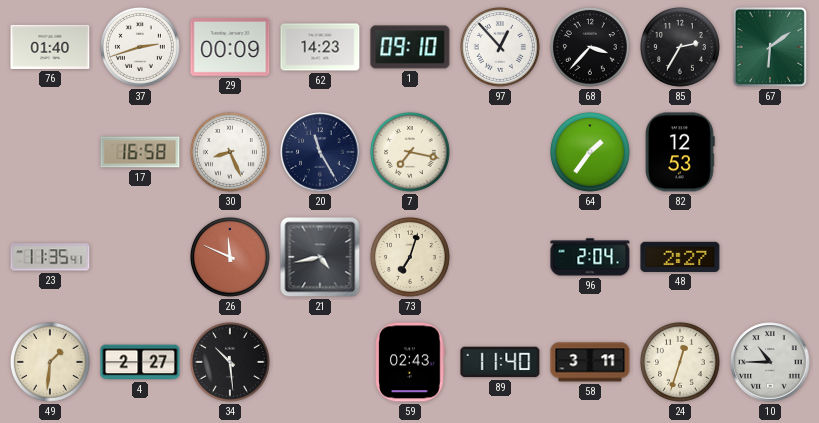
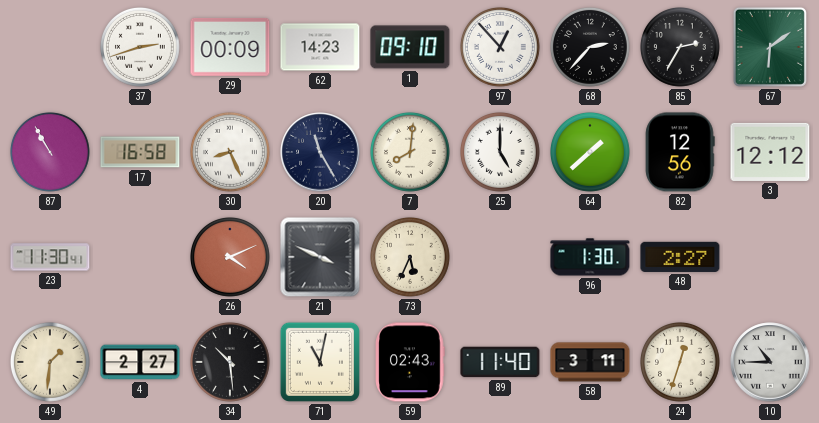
76: 01:40 -> none (50, 47)
68: 3:37 -> 2:37 (591, 48)
87: none -> 10:55 (51, 153)
7: 7:17 -> 8:01 (411, 153)
25: none -> 5:00 (501, 153)
64: 1:36 -> 1:38 (591, 153)
82: 12:53 -> 12:56 (680, 152)
3: none -> 12:12 (770, 152)
23: 11:35 -> 11:30 (50, 257)
26: 11:49 -> 4:11 (231, 258)
21: 4:43 -> 3:49 (320, 257)
73: 7:03 -> 5:34 (411, 258)
96: 2:04 -> 1:30 (590, 257)
71: none -> 11:02 (320, 362)
